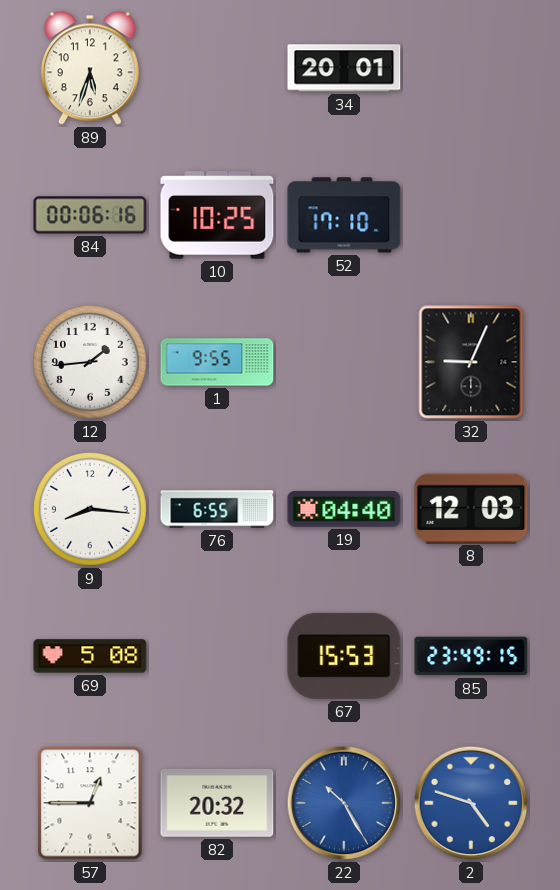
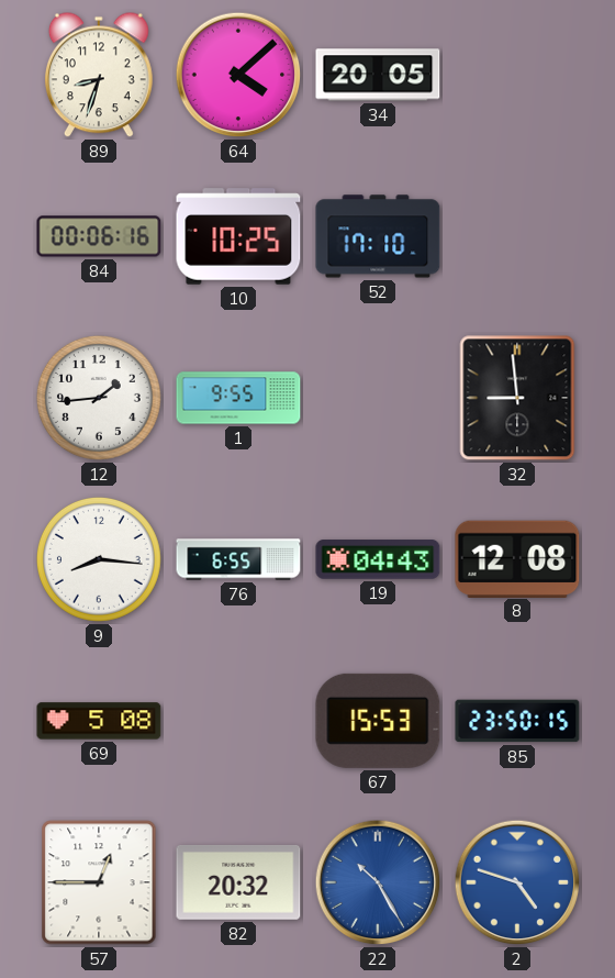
89: 5:33 -> 8:33 (99, 75)
64: none -> 4:08 (238, 75)
34: 20:01 -> 20:05 (378, 75)
32: 9:04 -> 8:59 (517, 398)
19: 04:40 -> 04:43 (378, 559)
8: 12:03 -> 12:08 (517, 558)
85: 23:49 -> 23:50 (517, 721)
